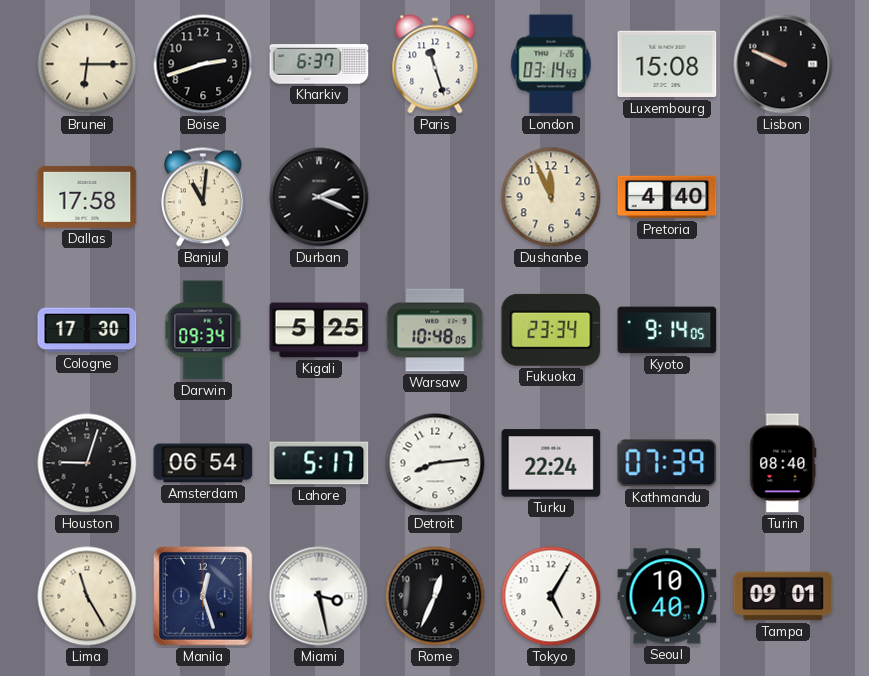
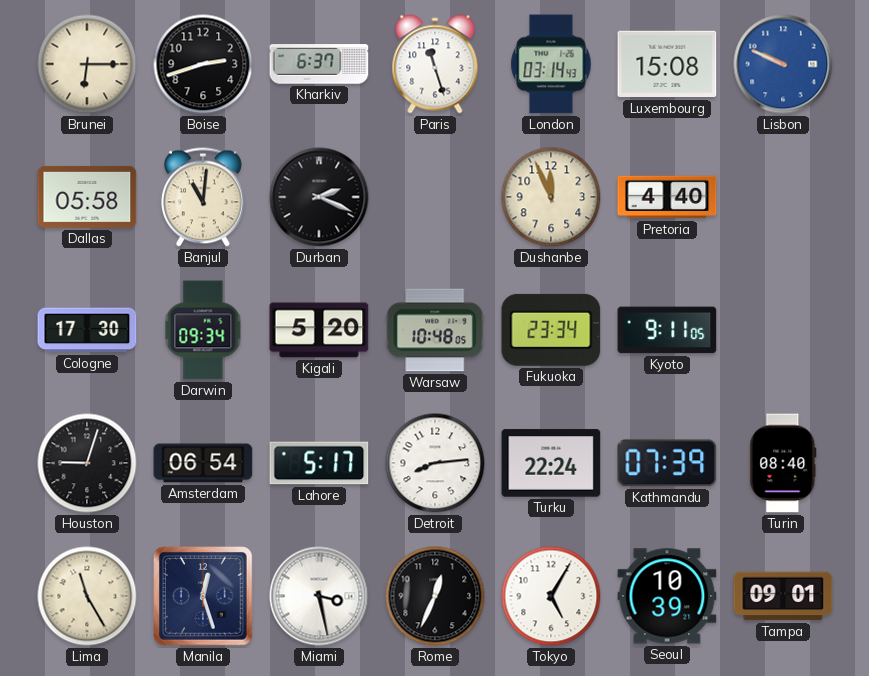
Lisbon dial: black -> blue (783, 64)
Dallas: 17:58 -> 05:58 (87, 197)
Kigali: 5:25 -> 5:20 (319, 330)
Kyoto: 9:14 -> 9:11 (667, 330)
Seoul: 10:40 -> 10:39 (667, 596)
